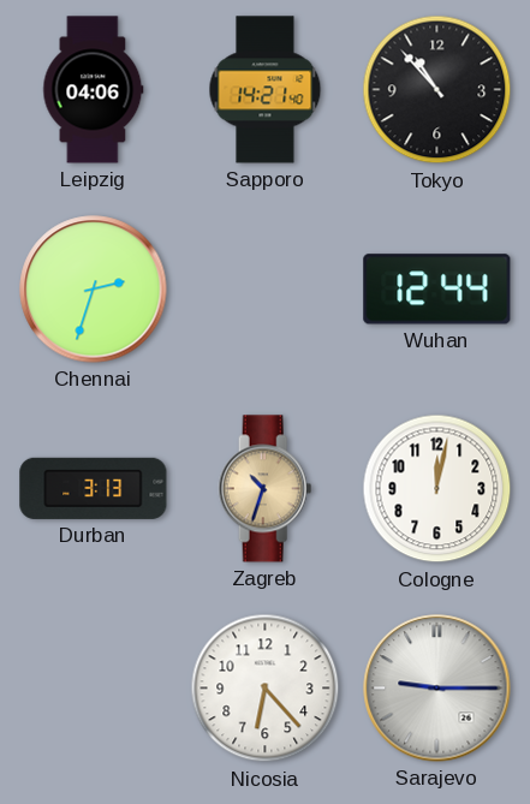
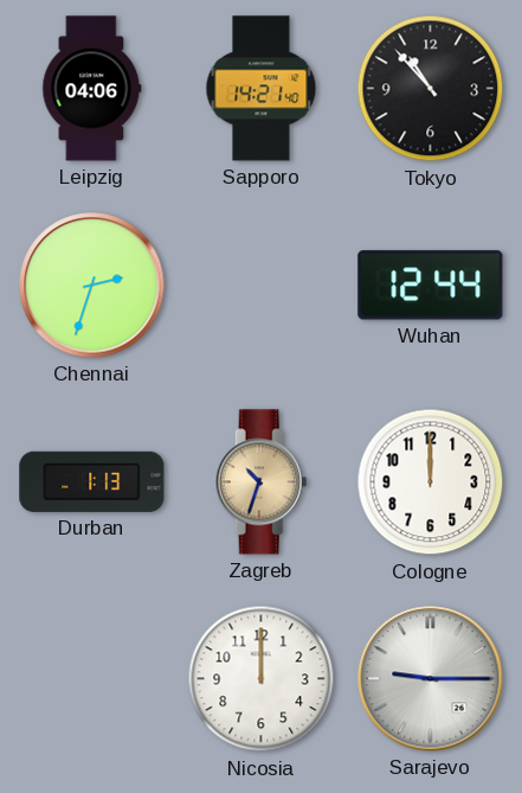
Durban: 3:13 -> 1:13 (92, 481)
Cologne: 12:02 -> 12:00 (431, 482)
Nicosia: 6:23 -> 12:00 (262, 679)
